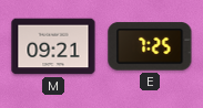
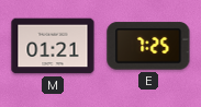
M: 09:21 -> 01:21 (53, 46)
